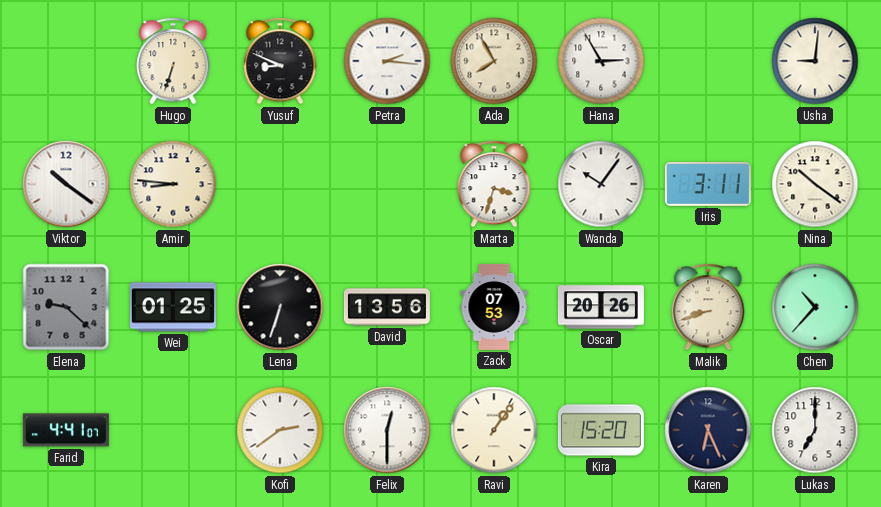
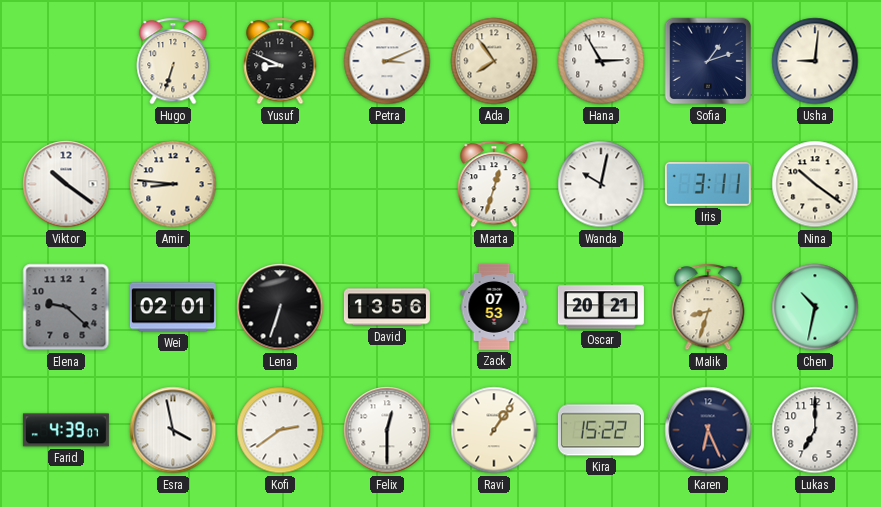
Petra: 2:16 -> 3:11 (387, 61)
Ada: 7:55 -> 7:54 (494, 61)
Sofia: none -> 1:12 (708, 61)
Marta: 3:33 -> 12:33 (494, 184)
Wanda: 10:06 -> 10:02 (601, 184)
Wei: 01:25 -> 02:01 (173, 307)
Oscar: 20:26 -> 20:21 (601, 307)
Malik: 8:42 -> 8:33 (708, 307)
Chen: 10:37 -> 10:32 (815, 307)
Farid: 4:41 -> 4:39 (66, 430)
Esra: none -> 3:58 (173, 430)
Kira: 15:20 -> 15:22 (601, 430)
